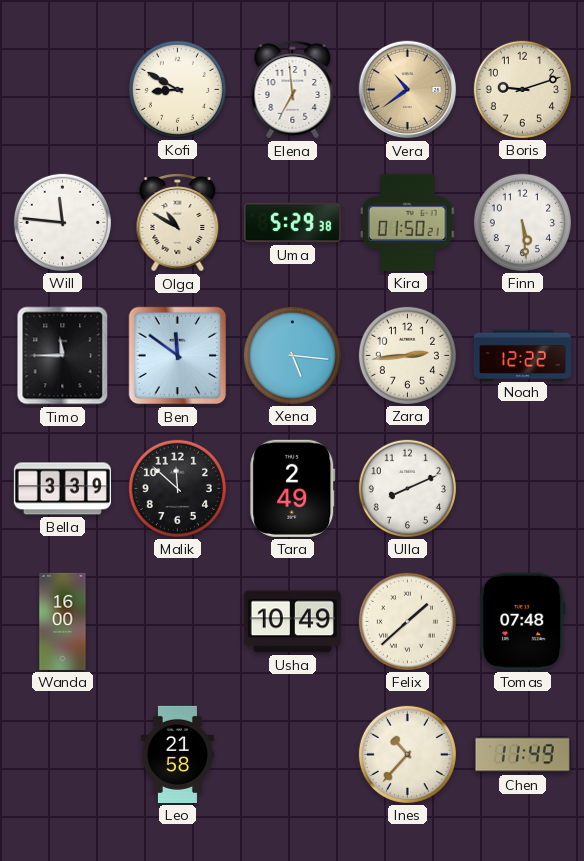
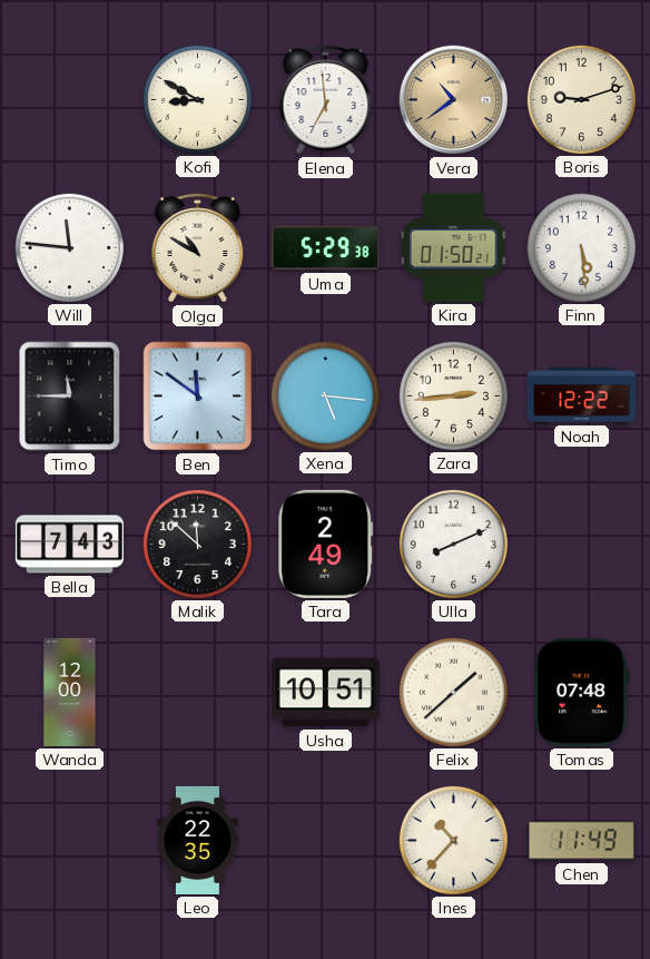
Bella: 3:39 -> 7:43 (69, 545)
Wanda: 16:00 -> 12:00 (70, 692)
Usha: 10:49 -> 10:51 (325, 693)
Leo: 21:58 -> 22:35 (197, 840)
